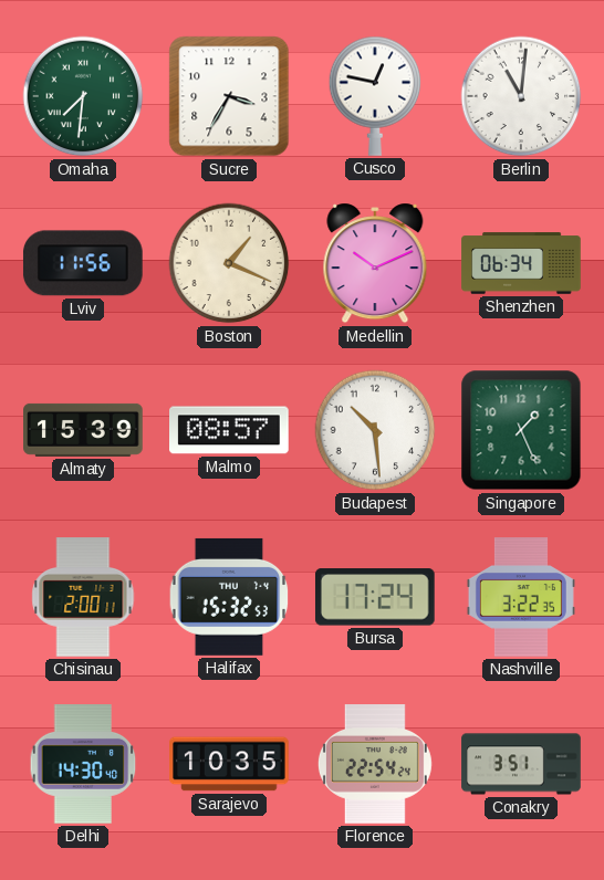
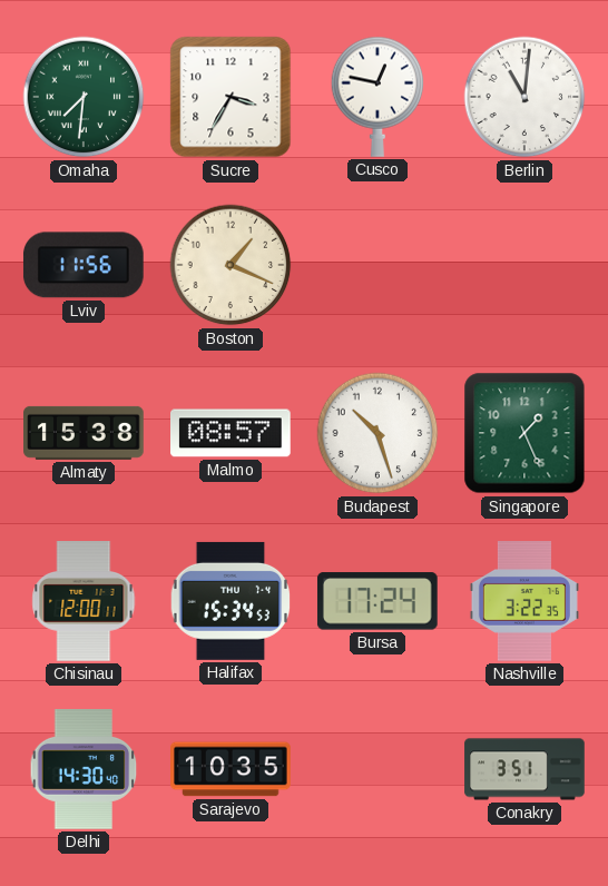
Medellin: 10:11 -> none (375, 263)
Shenzhen: 06:34 -> none (521, 263)
Almaty: 15:39 -> 15:38 (84, 433)
Budapest: 10:29 -> 10:27 (377, 433)
Chisinau: 2:00 -> 12:00 (84, 601)
Halifax: 15:32 -> 15:34 (231, 601)
Florence: 22:54 -> none (375, 764)
